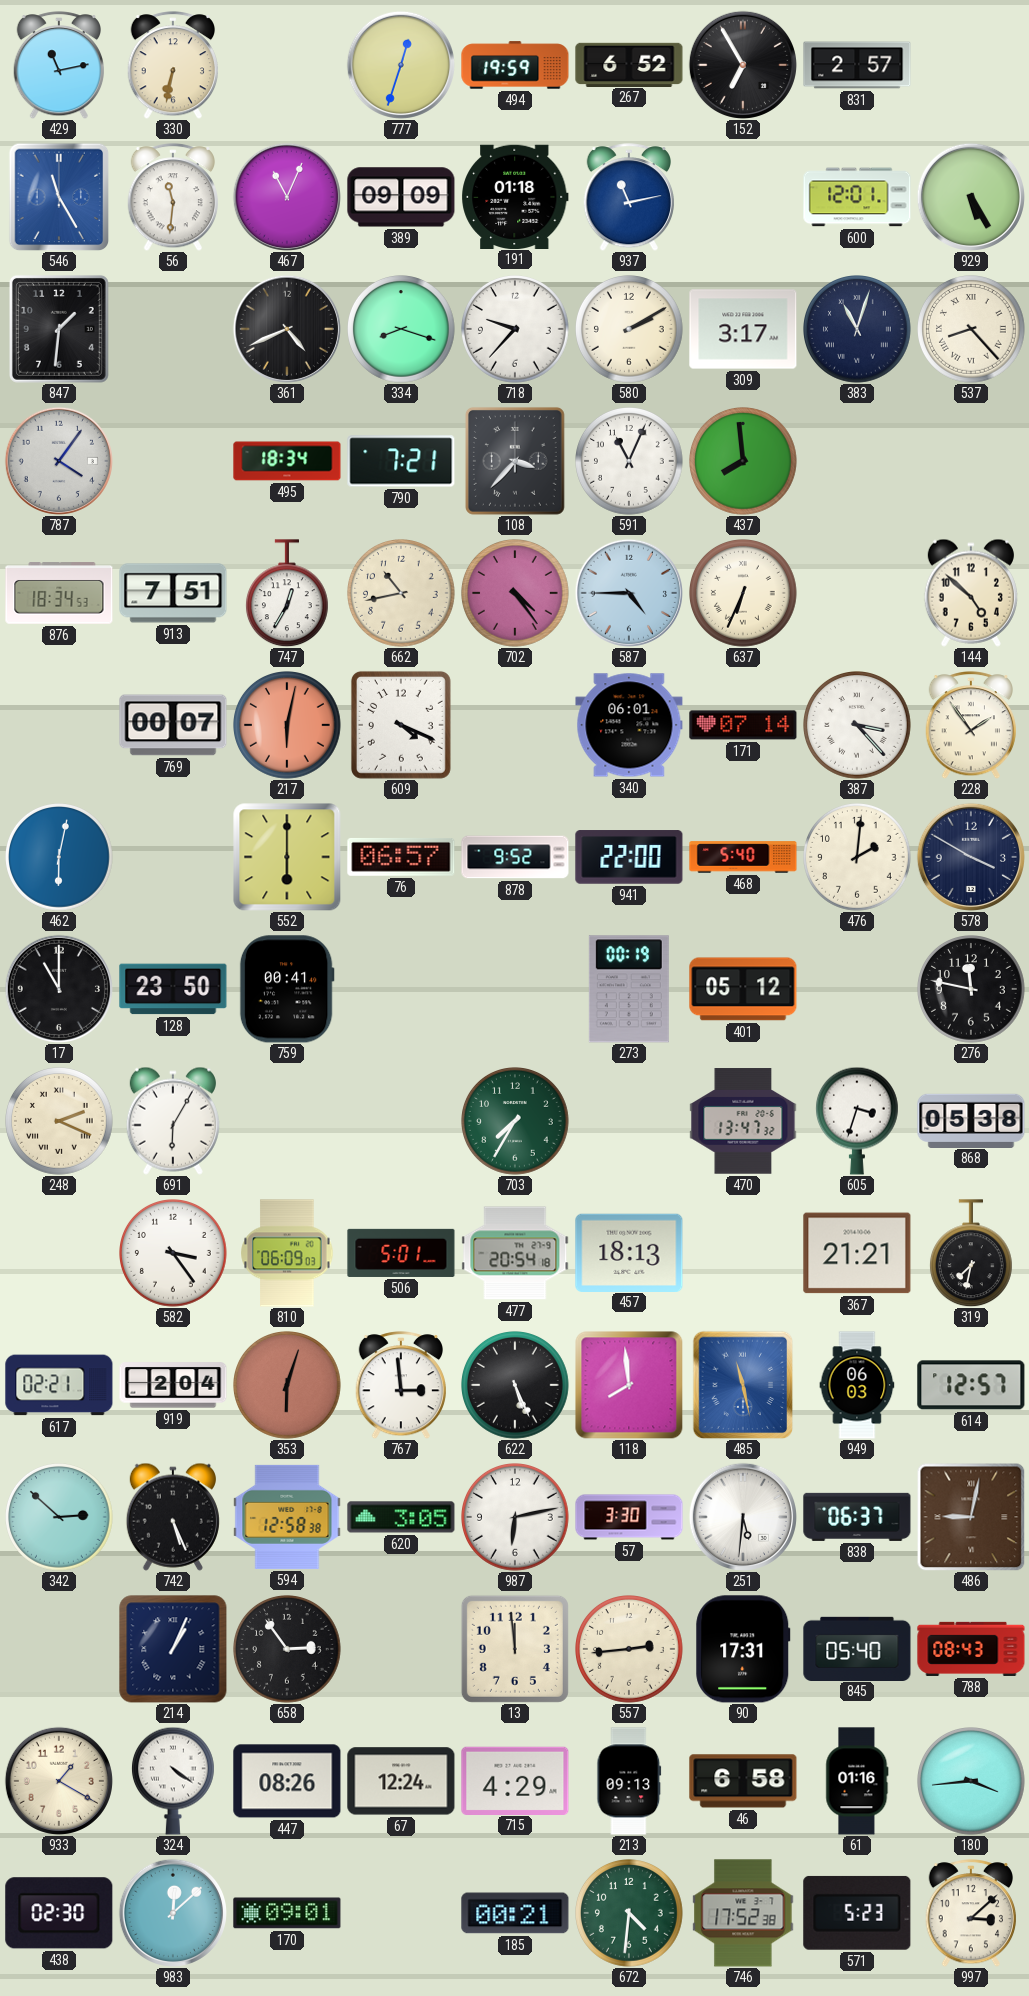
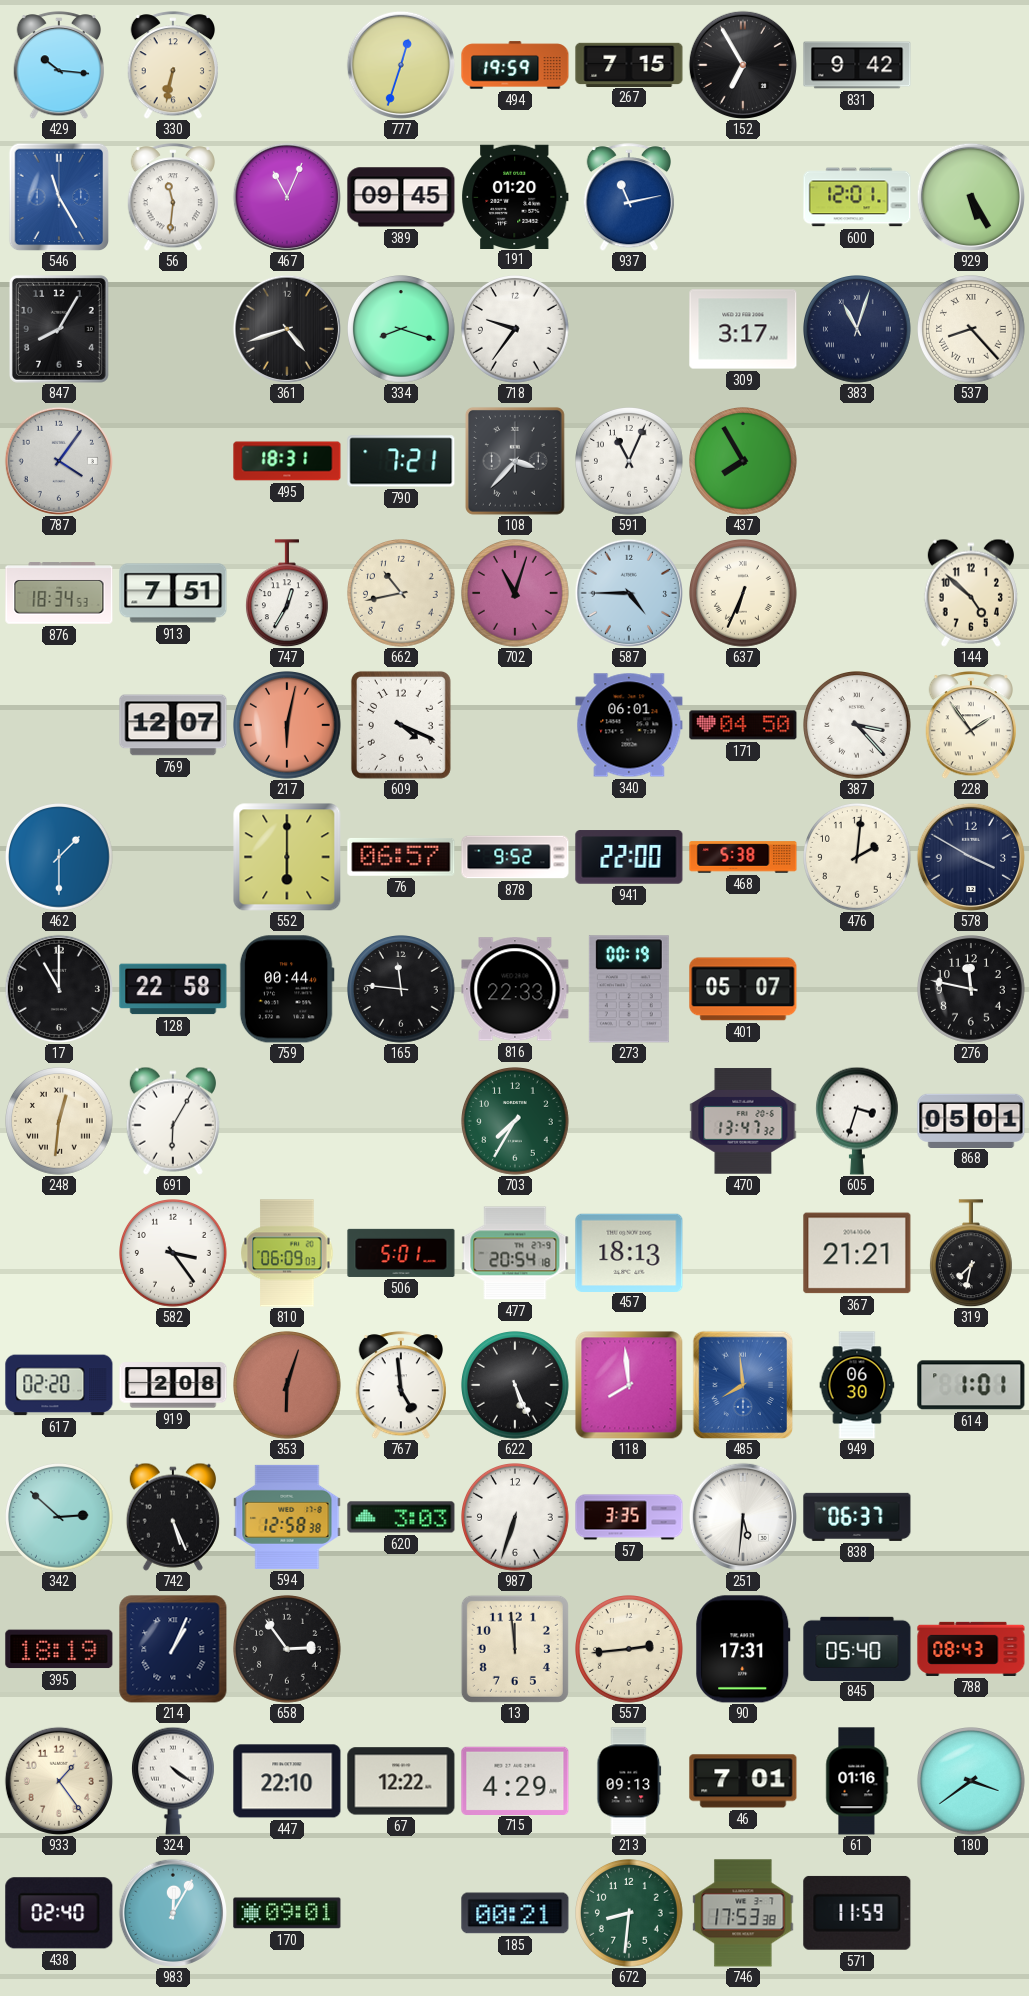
429: 11:13 -> 10:16 (58, 65)
267: 6:52 -> 7:15 (629, 64)
831: 2:57 -> 9:42 (857, 65)
389: 09:09 -> 09:45 (401, 197)
191: 01:18 -> 01:20 (515, 196)
847: 1:31 -> 8:05 (59, 329)
361: 4:41 -> 4:42 (287, 329)
718: 9:37 -> 9:36 (516, 330)
580: 2:10 -> none (630, 330)
495: 18:34 -> 18:31 (287, 461)
437: 7:59 -> 7:55 (744, 462)
702: 4:24 -> 11:03 (516, 594)
769: 00:07 -> 12:07 (173, 725)
171: 07:14 -> 04:50 (743, 725)
462: 6:02 -> 1:30 (60, 858)
468: 5:40 -> 5:38 (743, 857)
128: 23:50 -> 22:58 (173, 989)
759: 00:41 -> 00:44 (287, 989)
165: none -> 11:46 (402, 990)
816: none -> 22:33 (515, 989)
401: 05:12 -> 05:07 (743, 989)
248: 2:19 -> 12:31 (60, 1122)
868: 05:38 -> 05:01 (971, 1120)
617: 02:21 -> 02:20 (59, 1385)
919: 2:04 -> 2:08 (173, 1385)
767: 2:59 -> 4:59 (400, 1385)
485: 11:28 -> 7:59 (743, 1385)
949: 06:03 -> 06:30 (857, 1385)
614: 12:57 -> 1:01 (971, 1385)
620: 3:05 -> 3:03 (401, 1517)
987: 6:13 -> 6:33 (516, 1518)
57: 3:30 -> 3:35 (629, 1517)
486: 9:02 -> none (971, 1517)
395: none -> 18:19 (59, 1649)
933: 1:20 -> 1:24 (59, 1781)
447: 08:26 -> 22:10 (287, 1781)
67: 12:24 -> 12:22 (401, 1781)
46: 6:58 -> 7:01 (743, 1781)
180: 3:44 -> 3:39 (972, 1782)
438: 02:30 -> 02:40 (59, 1913)
983: 12:08 -> 12:05 (173, 1913)
672: 4:31 -> 8:31 (630, 1914)
746: 17:52 -> 17:53 (743, 1913)
571: 5:23 -> 11:59 (857, 1913)
997: 3:08 -> none (970, 1913)
